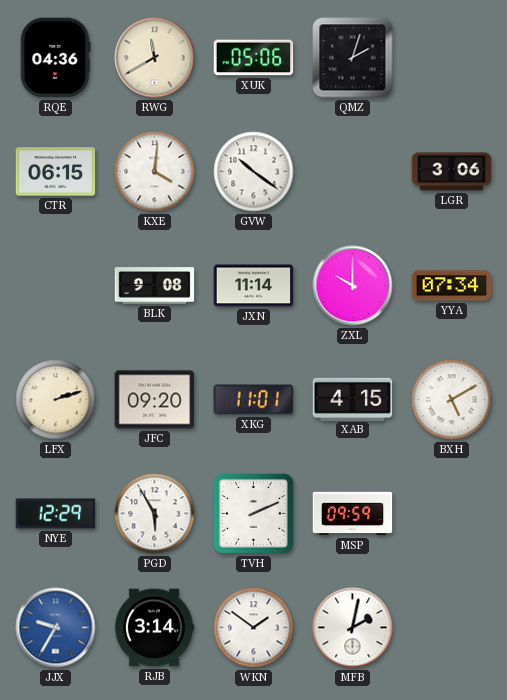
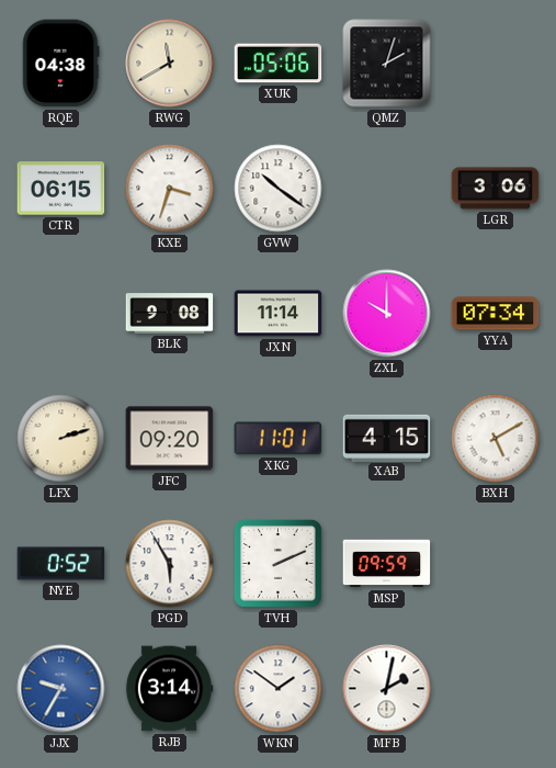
RQE: 04:36 -> 04:38 (61, 64)
KXE: 4:01 -> 3:33 (170, 189)
NYE: 12:29 -> 0:52 (61, 564)
